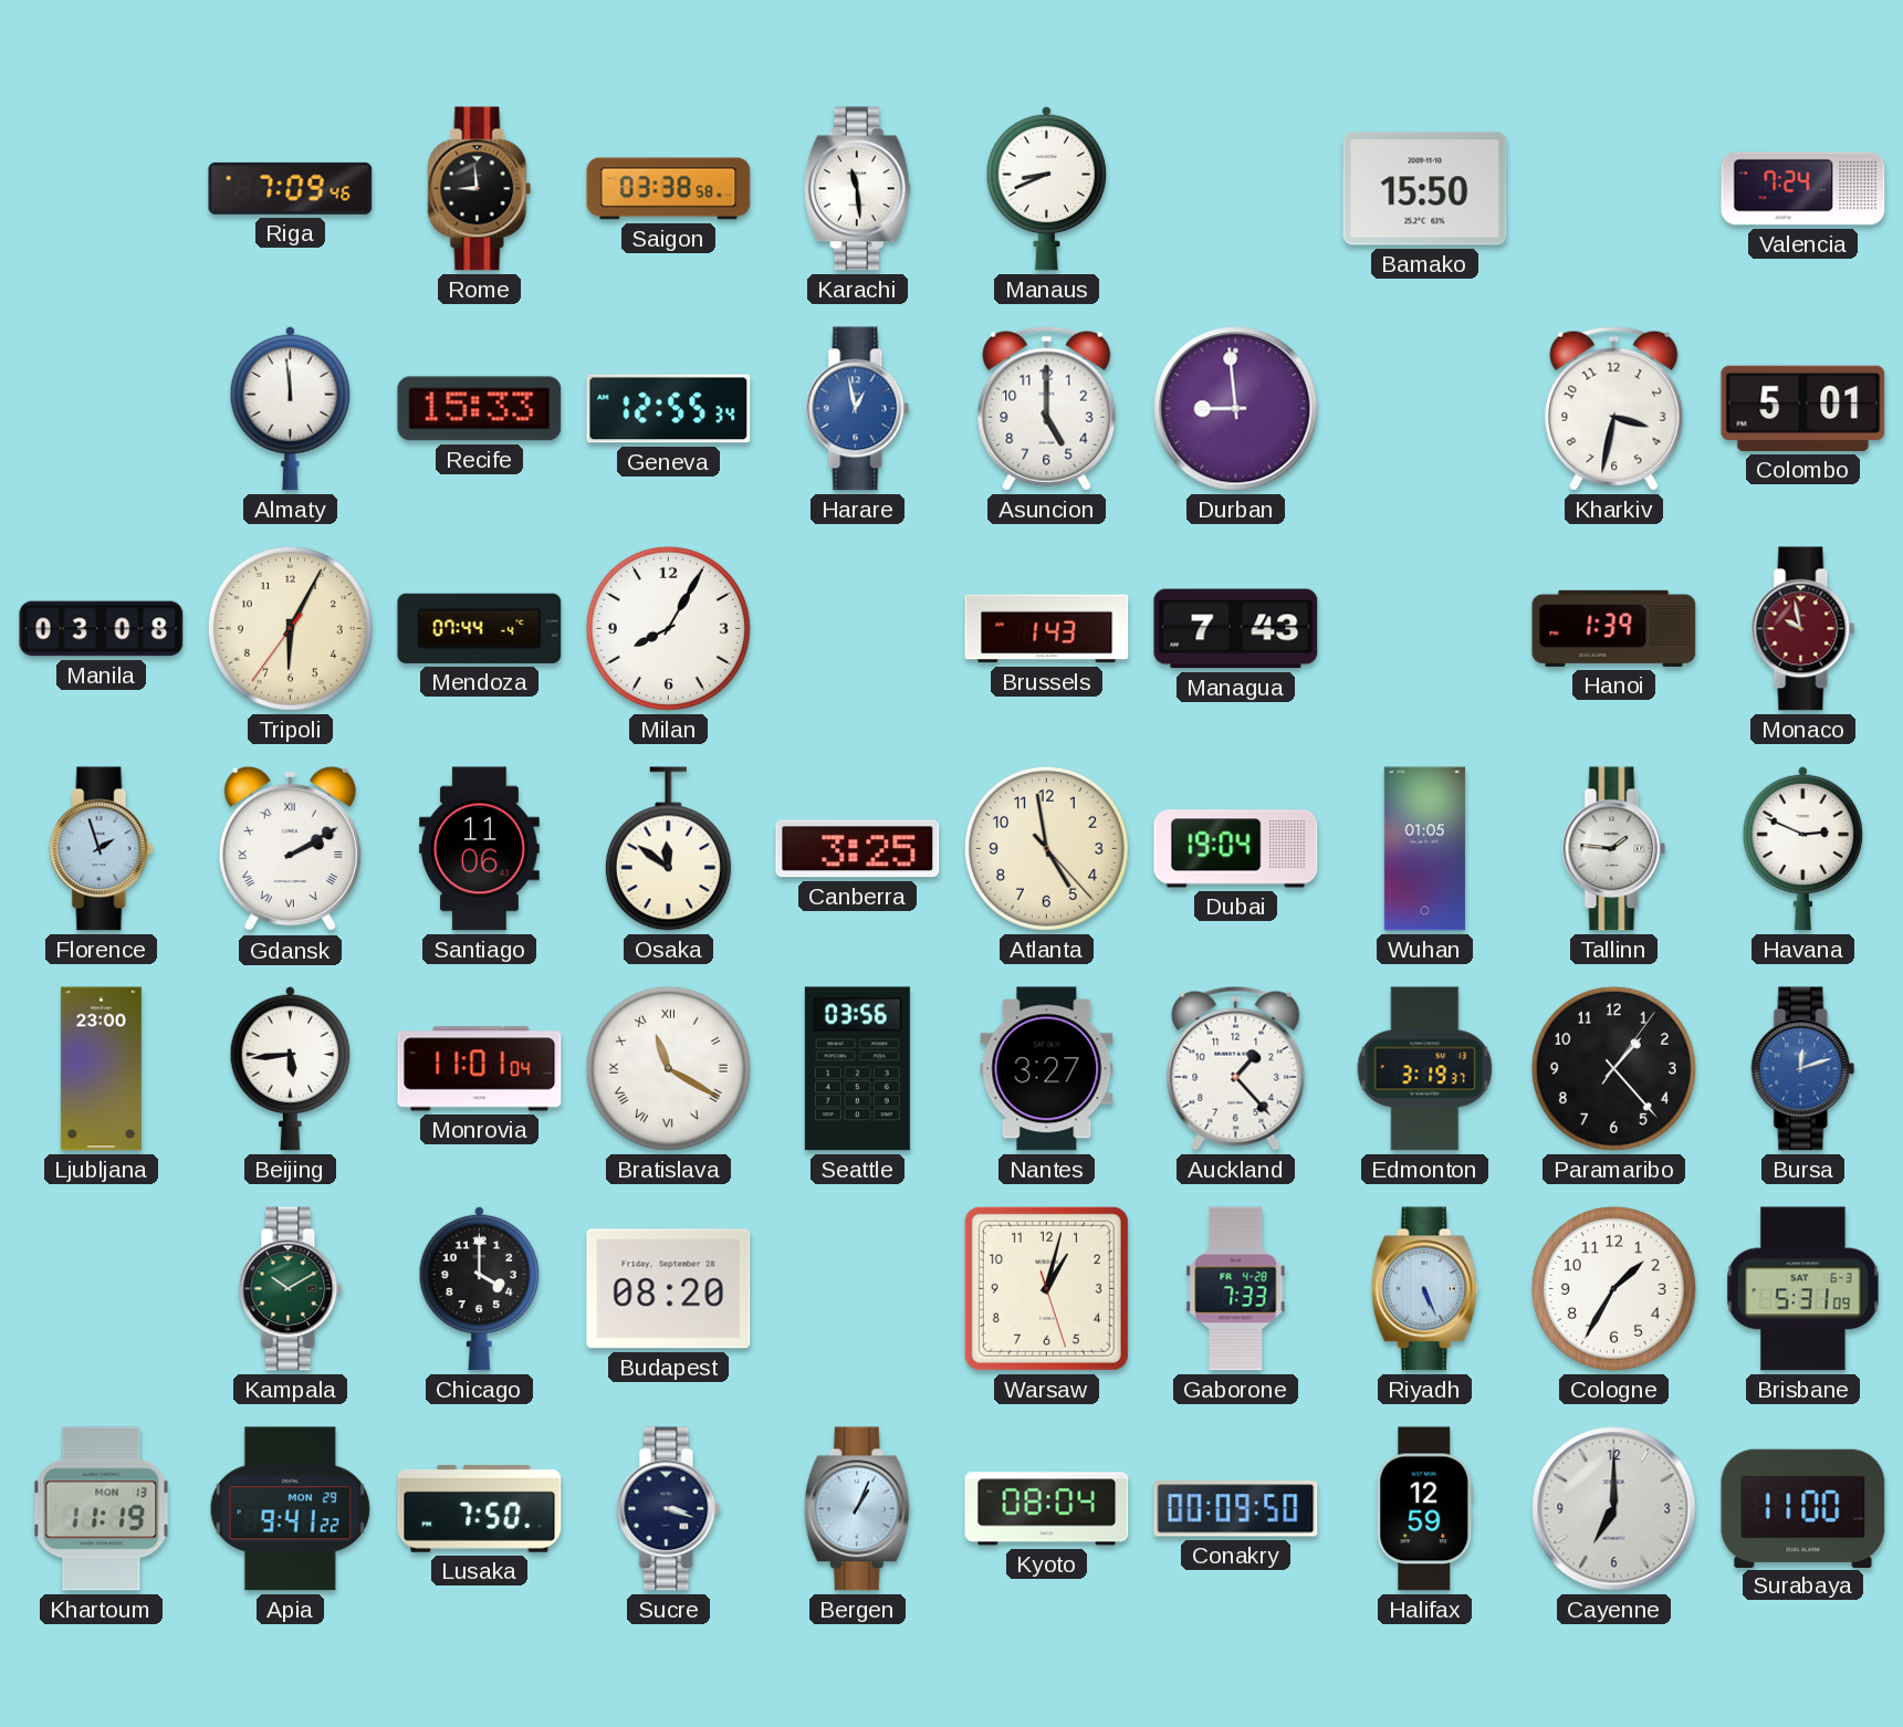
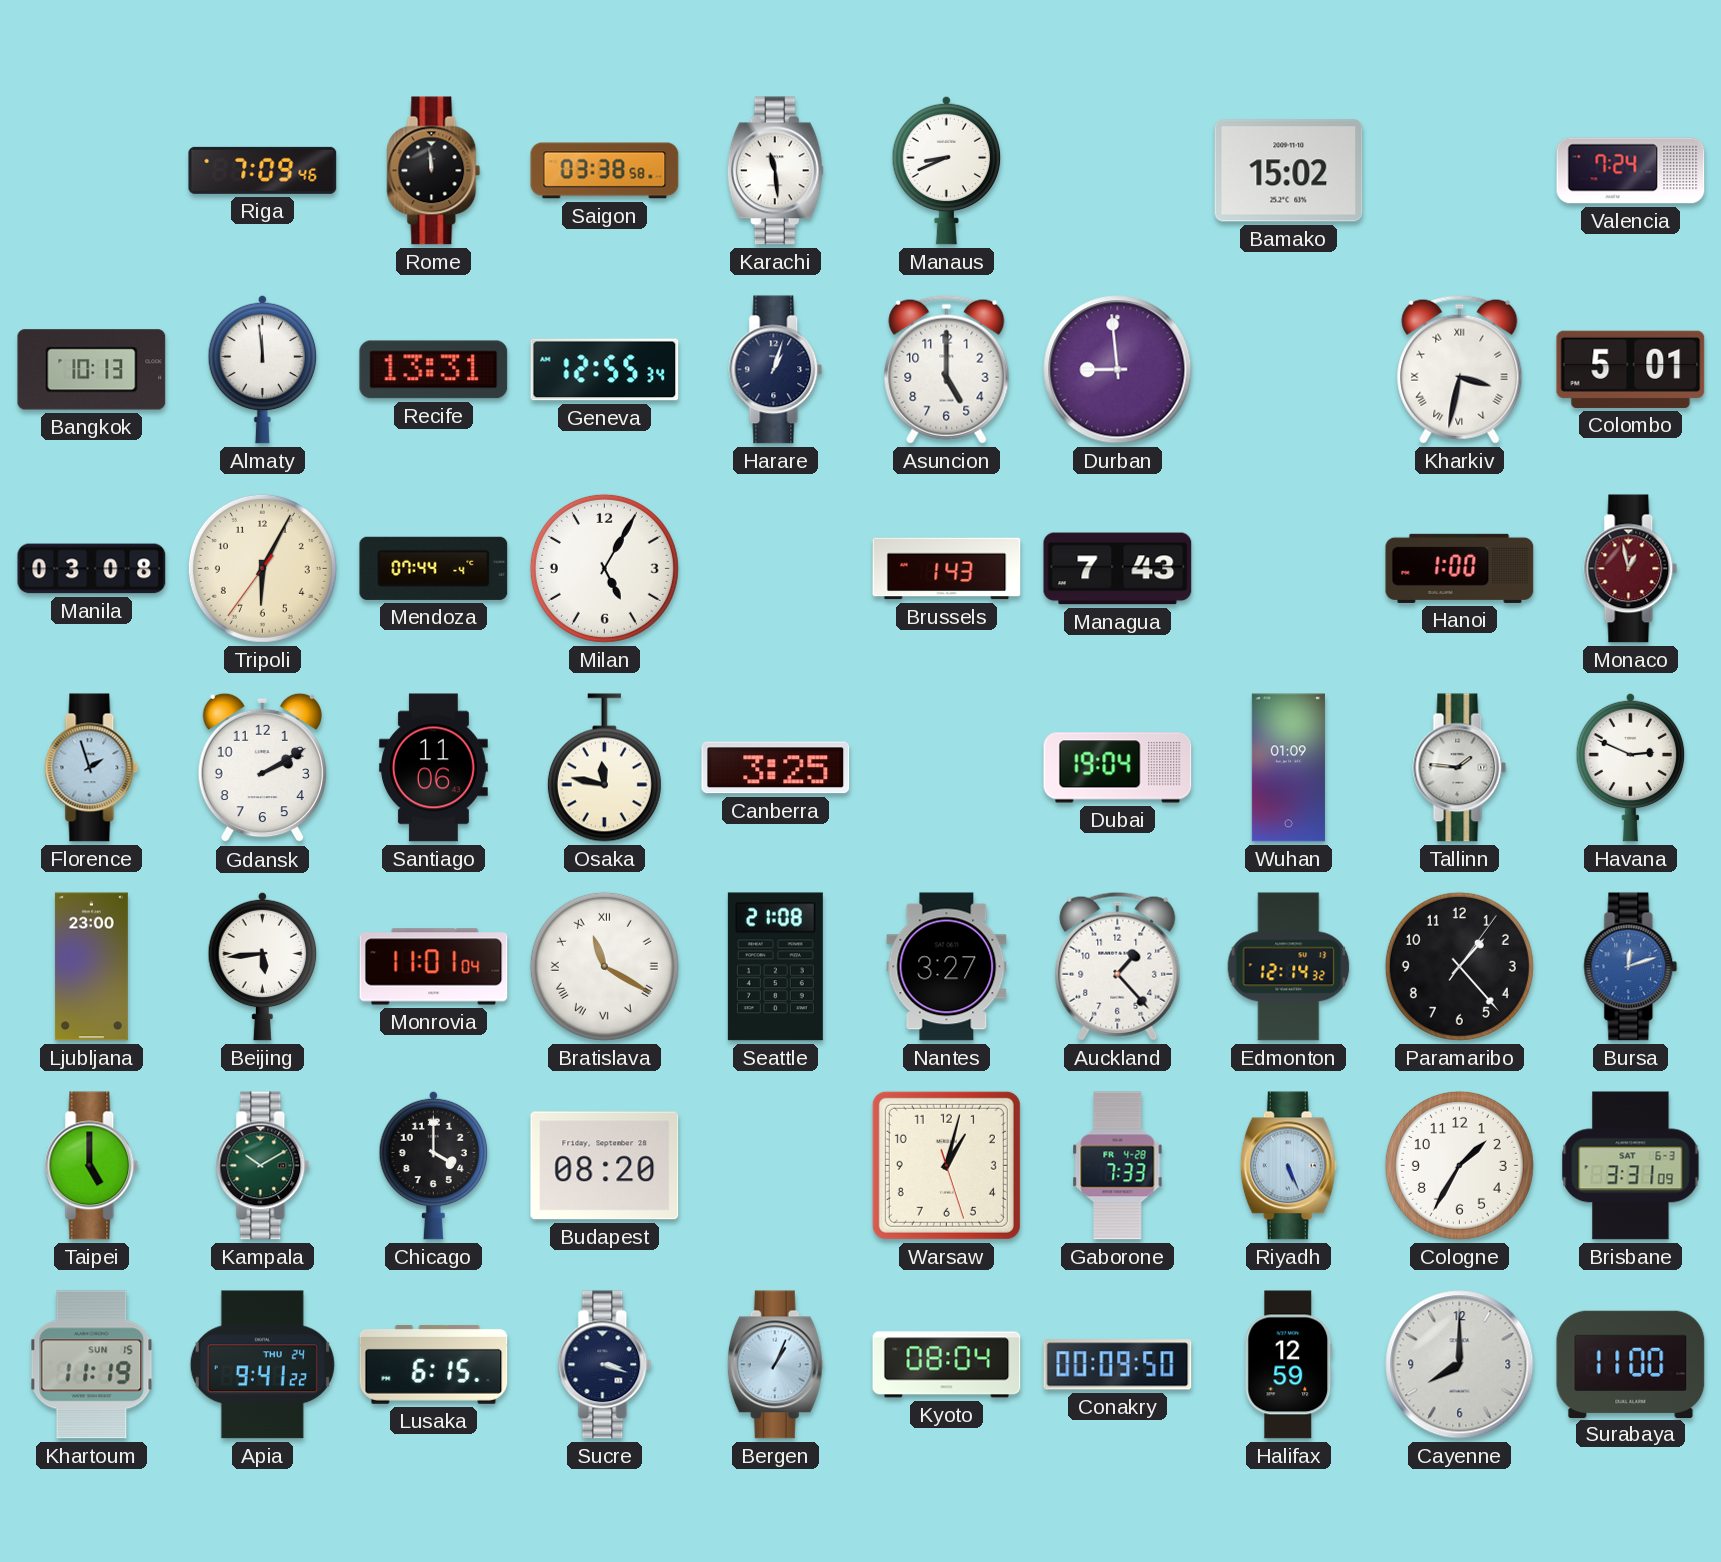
Rome: 8:59 -> 11:59 (434, 171)
Bamako: 15:50 -> 15:02 (1289, 171)
Bangkok: none -> 10:13 (92, 370)
Recife: 15:33 -> 13:31 (434, 370)
Harare: 12:58 -> 1:03 (776, 370)
Harare dial: blue -> navy (776, 370)
Kharkiv numerals: Arabic -> Roman (1460, 369)
Milan: 8:05 -> 5:05 (604, 568)
Hanoi: 1:39 -> 1:00 (1460, 568)
Monaco: 9:58 -> 12:58 (1631, 569)
Gdansk numerals: Roman -> Arabic (262, 768)
Osaka: 11:51 -> 11:47 (604, 768)
Atlanta: 4:58 -> none (1046, 848)
Wuhan: 01:05 -> 01:09 (1288, 768)
Seattle: 03:56 -> 21:08 (775, 967)
Edmonton: 3:19 -> 12:14 (1289, 967)
Taipei: none -> 5:00 (92, 1166)
Brisbane: 5:31 -> 3:31 (1631, 1166)
Khartoum date: MON 13 -> SUN 15 (92, 1365)
Apia date: MON 29 -> THU 24 (262, 1365)
Lusaka: 7:50 -> 6:15 (434, 1364)
Cayenne: 7:00 -> 8:00 (1460, 1365)
